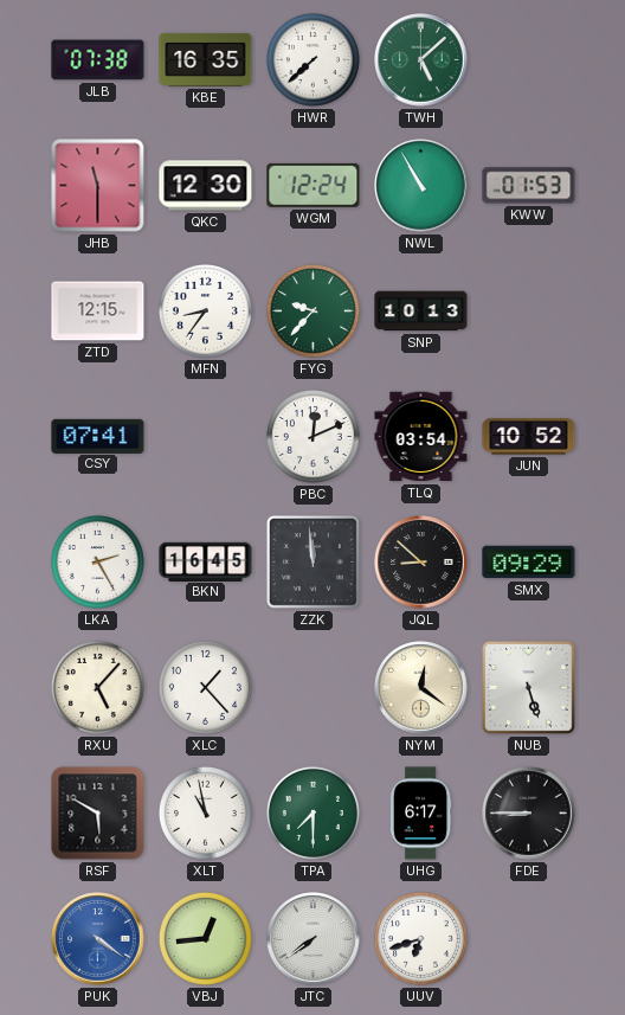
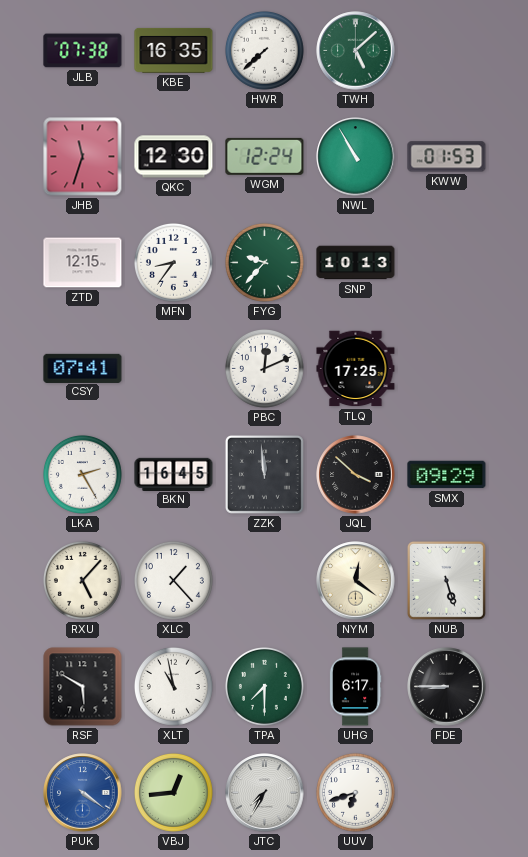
JHB: 11:30 -> 11:33 (83, 157)
TLQ: 03:54 -> 17:25 (356, 369)
JUN: 10:52 -> none (529, 437)
JQL: 8:52 -> 3:52 (356, 475)
JTC: 7:39 -> 7:35 (265, 793)
